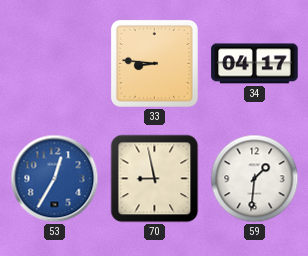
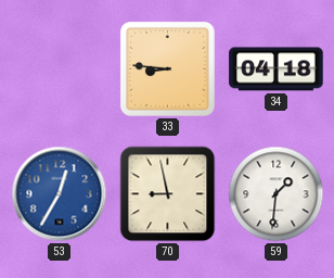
34: 04:17 -> 04:18 (277, 69)
